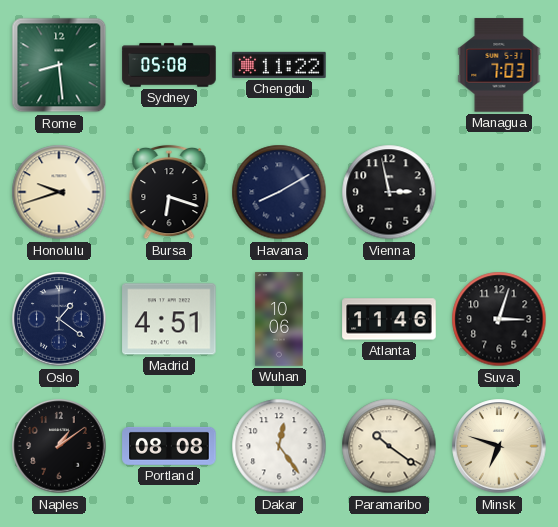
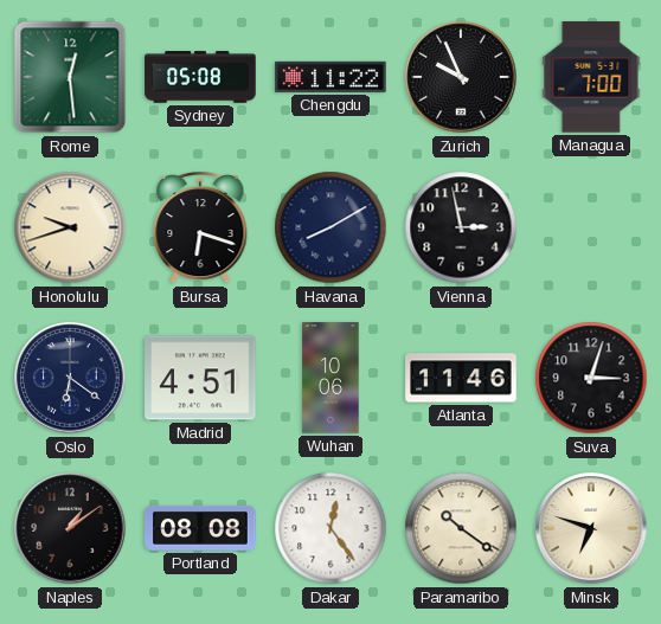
Rome: 8:29 -> 12:29 (70, 77)
Zurich: none -> 9:56 (461, 77)
Managua: 7:03 -> 7:00 (591, 77)
Oslo: 1:21 -> 6:21 (70, 378)
